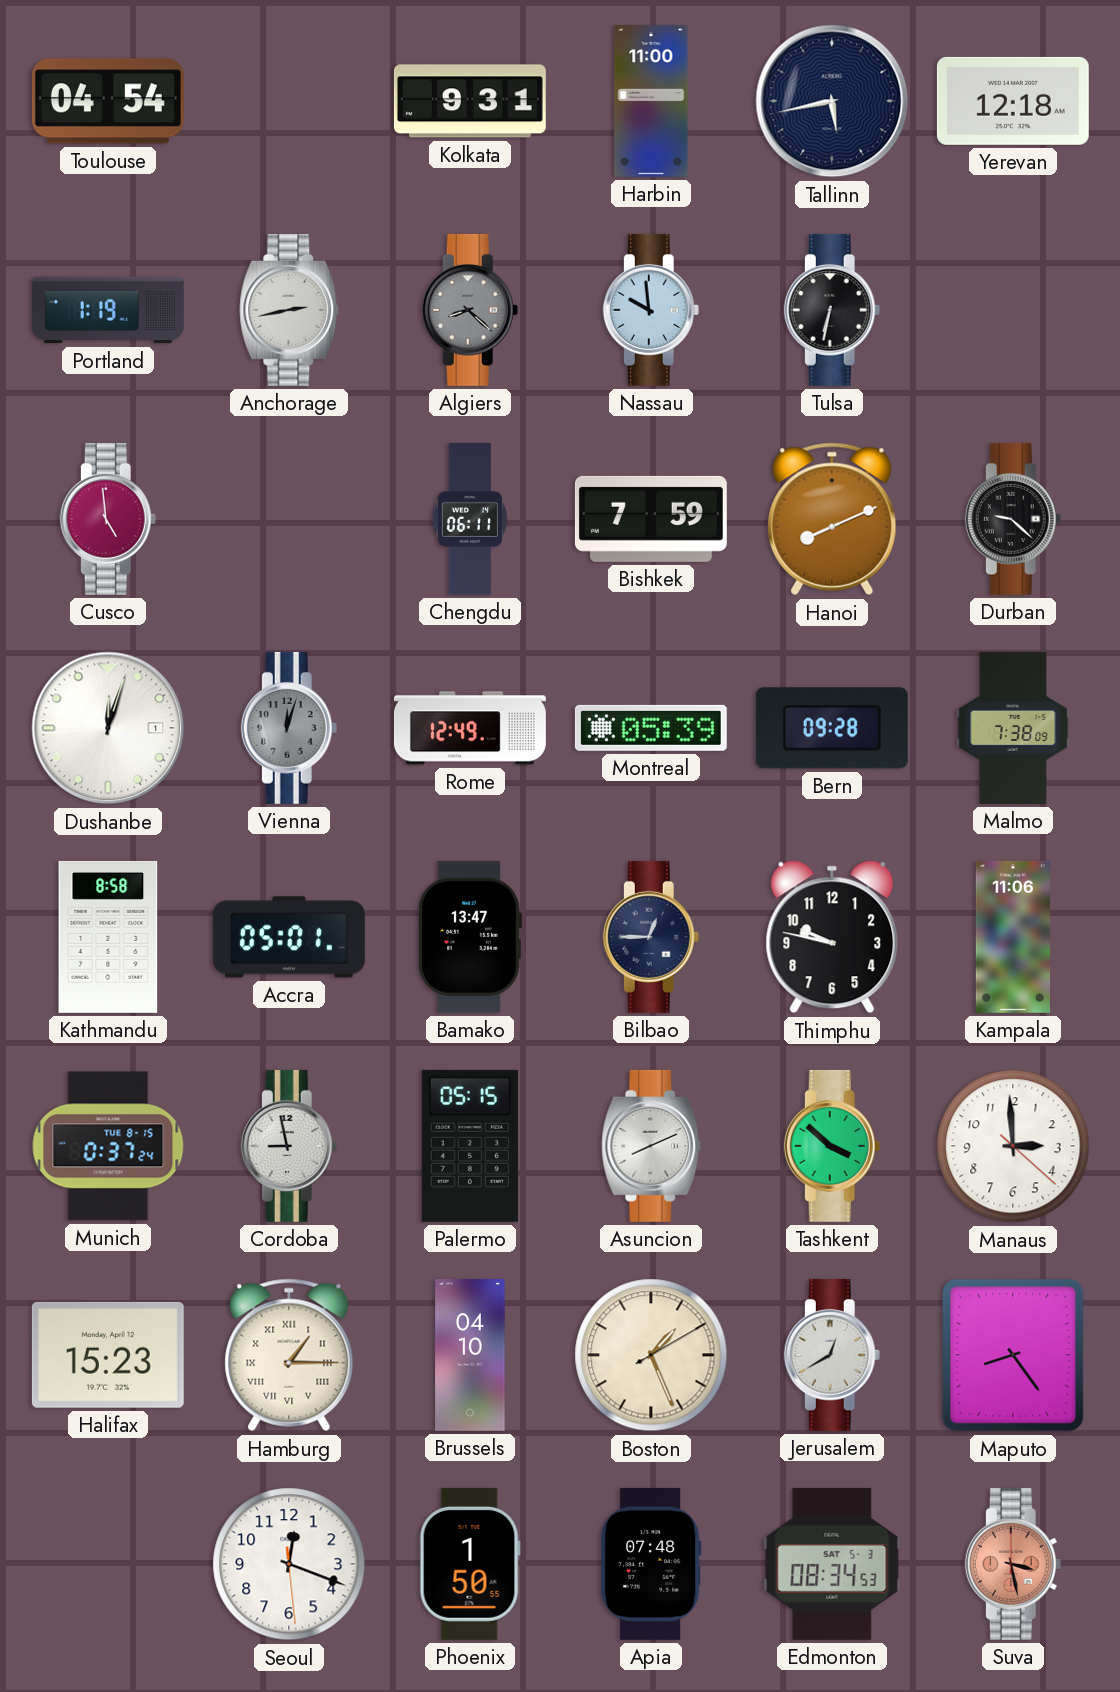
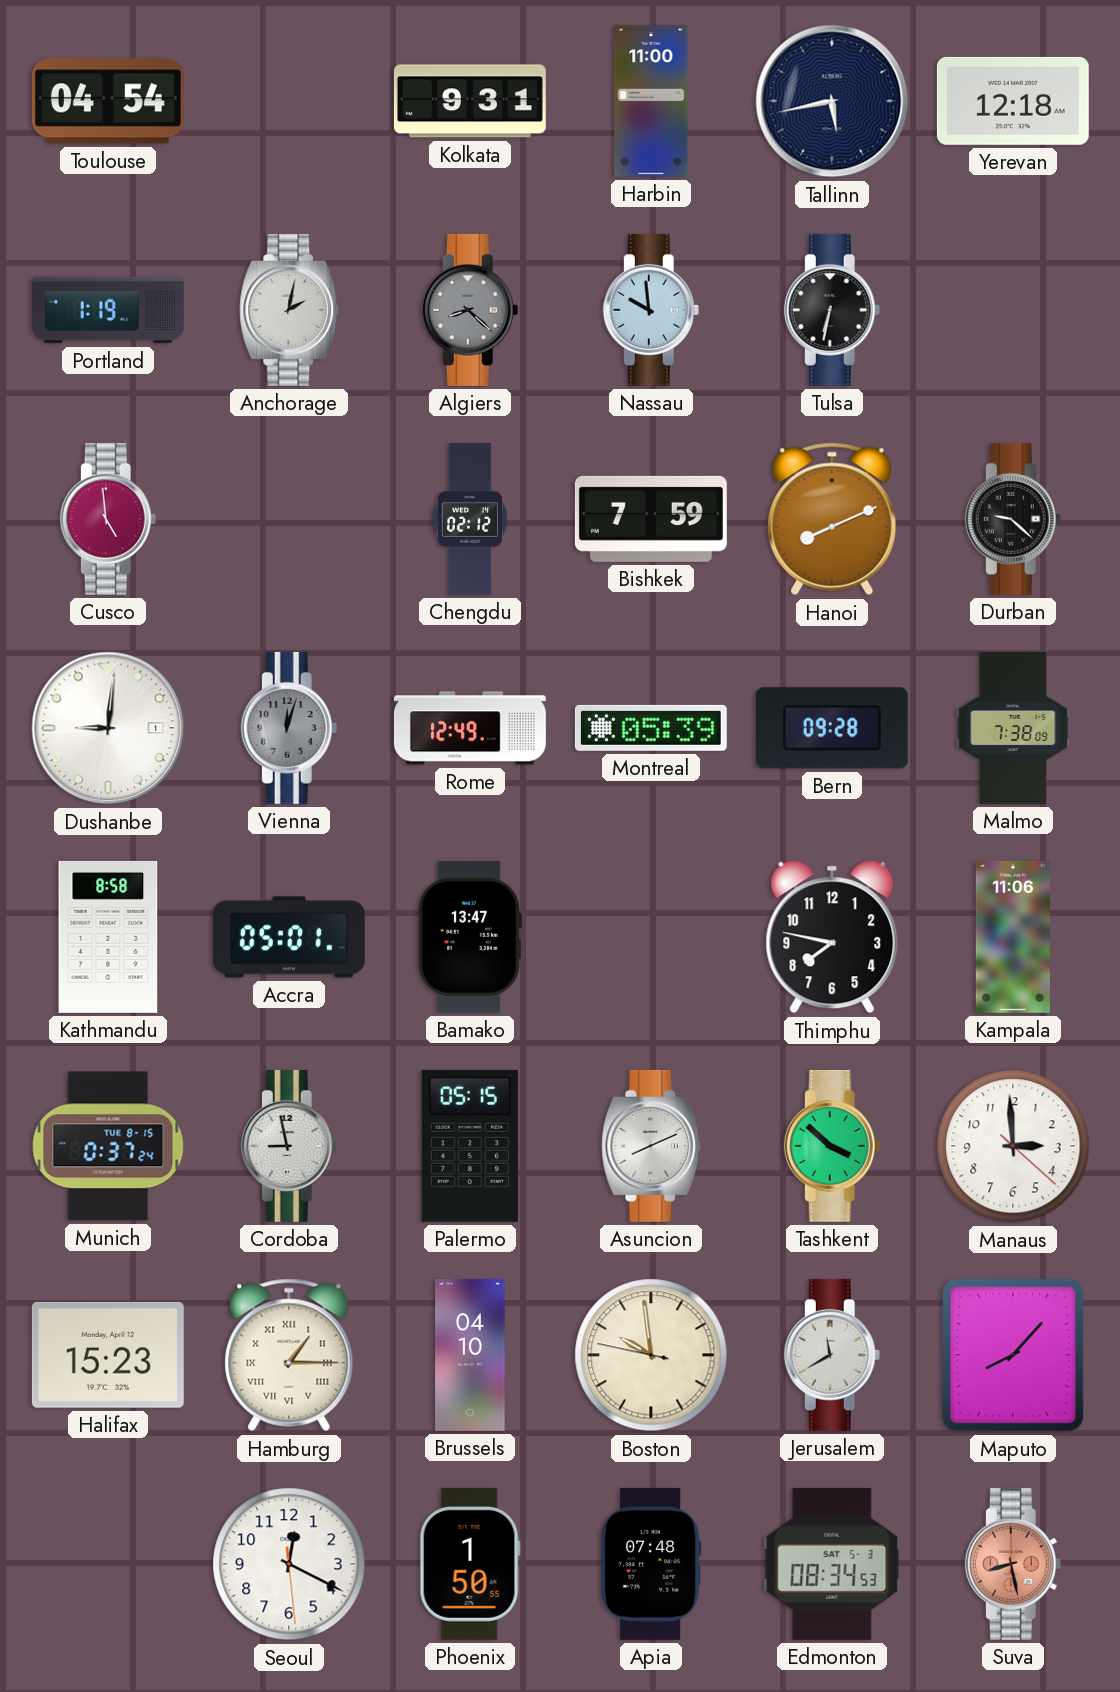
Anchorage: 2:43 -> 2:02 (289, 310)
Chengdu: 06:11 -> 02:12 (470, 519)
Dushanbe: 12:03 -> 9:01 (108, 728)
Bilbao: 12:45 -> none (651, 937)
Thimphu: 9:47 -> 7:47 (832, 937)
Boston: 1:26 -> 9:58 (651, 1355)
Jerusalem: 12:40 -> 11:40 (832, 1355)
Maputo: 8:24 -> 8:07 (1013, 1355)
Seoul: 12:18 -> 12:19 (289, 1564)
Suva: 3:28 -> 8:28 (1013, 1564)
